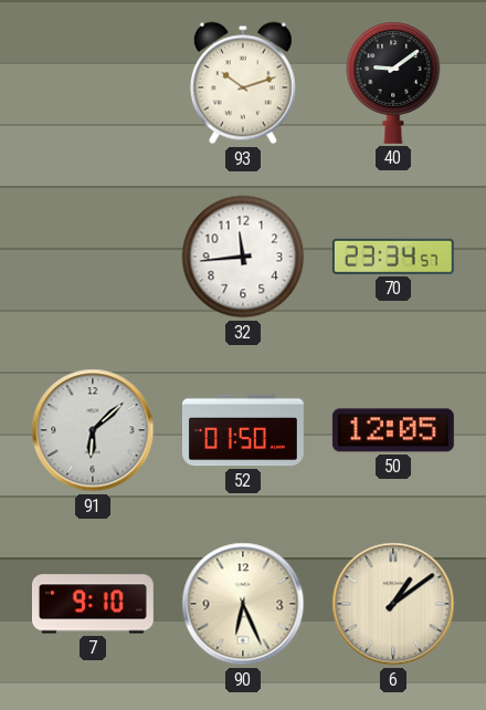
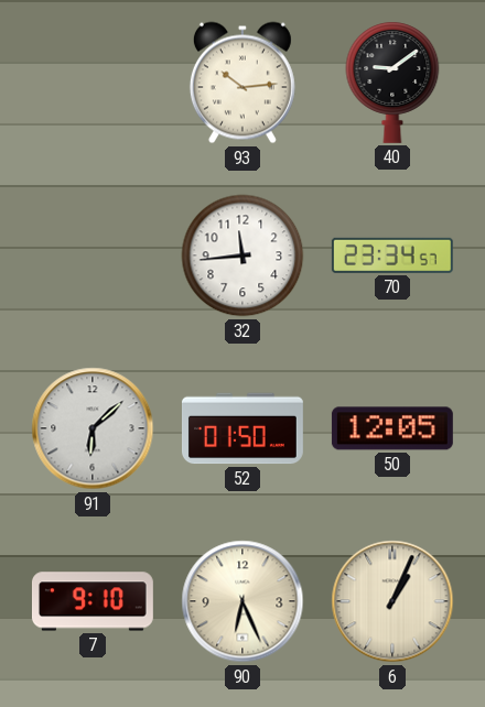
93: 10:12 -> 10:14 (242, 83)
6: 1:09 -> 1:04 (392, 601)
